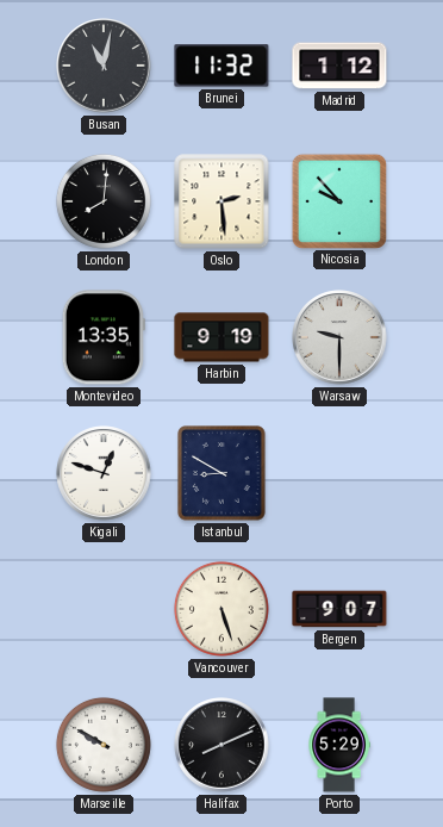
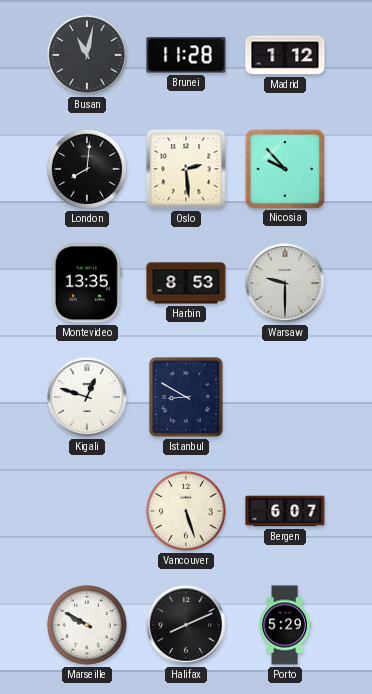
Brunei: 11:32 -> 11:28 (186, 55)
Harbin: 9:19 -> 8:53 (186, 283)
Bergen: 9:07 -> 6:07 (285, 511)
